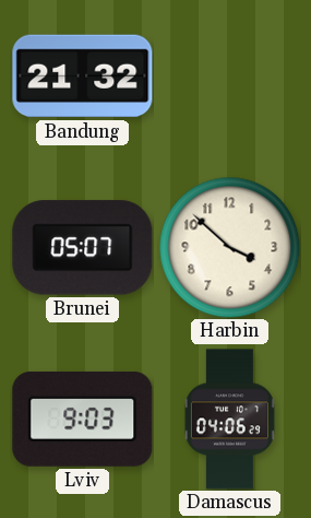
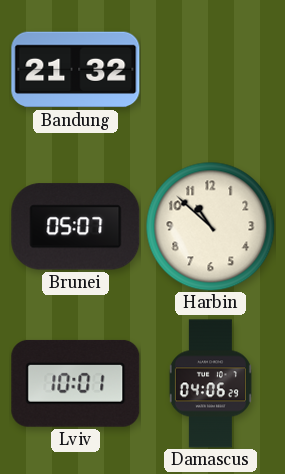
Harbin: 3:52 -> 10:52 (210, 226)
Lviv: 9:03 -> 10:01 (76, 383)
